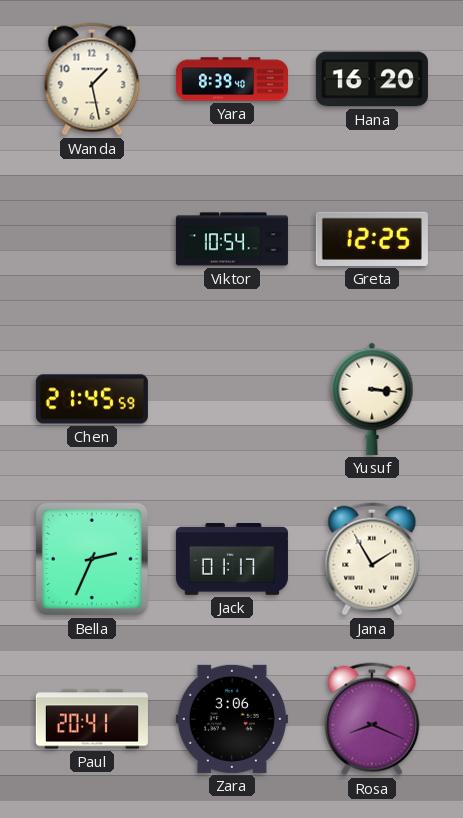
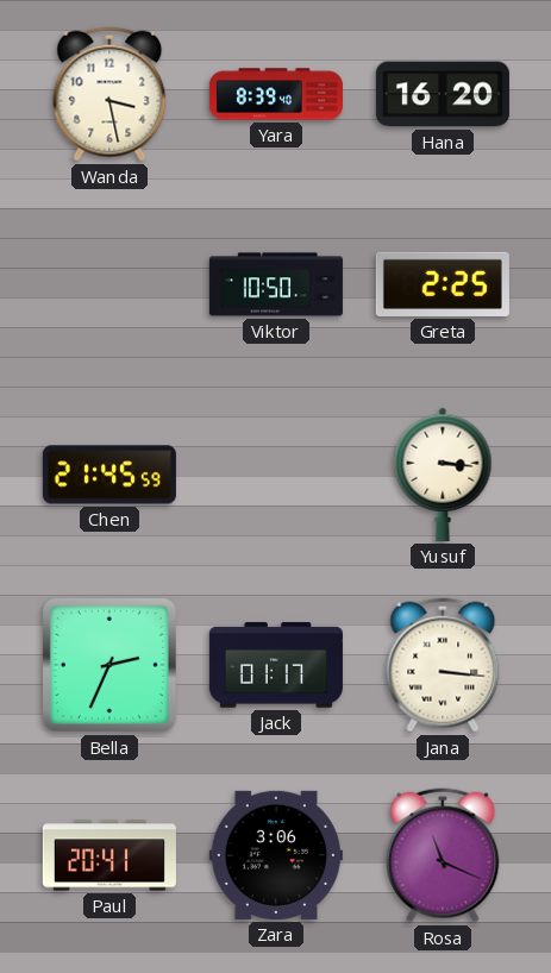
Wanda: 1:28 -> 3:28 (109, 94)
Viktor: 10:54 -> 10:50 (276, 284)
Greta: 12:25 -> 2:25 (443, 284)
Jana: 1:55 -> 3:16 (443, 665)
Rosa: 8:19 -> 11:19 (443, 855)
